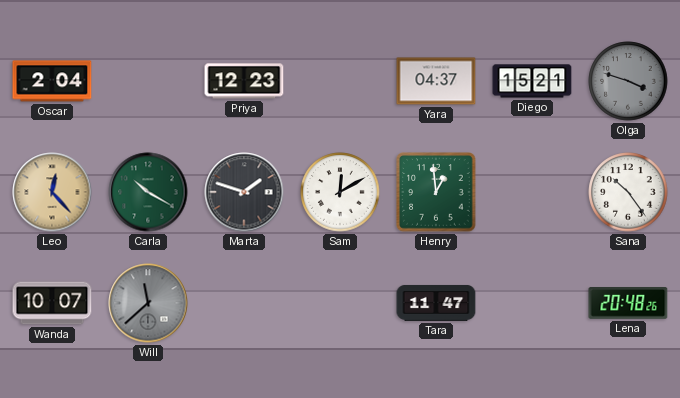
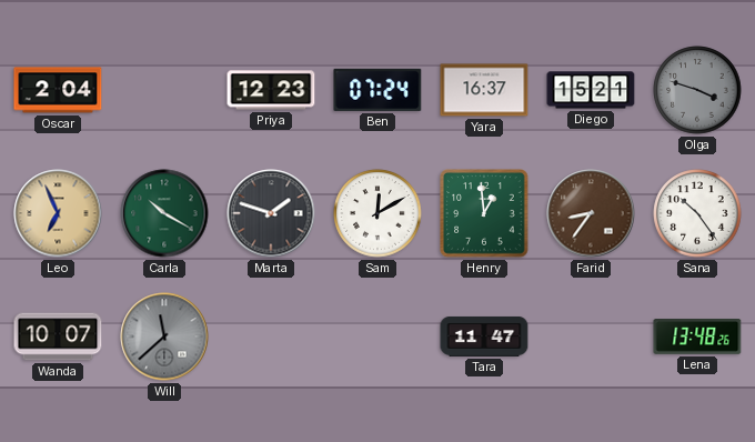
Ben: none -> 07:24 (377, 90)
Yara: 04:37 -> 16:37 (484, 90)
Leo: 12:23 -> 6:56 (58, 213)
Farid: none -> 8:36 (591, 213)
Lena: 20:48 -> 13:48 (697, 338)
